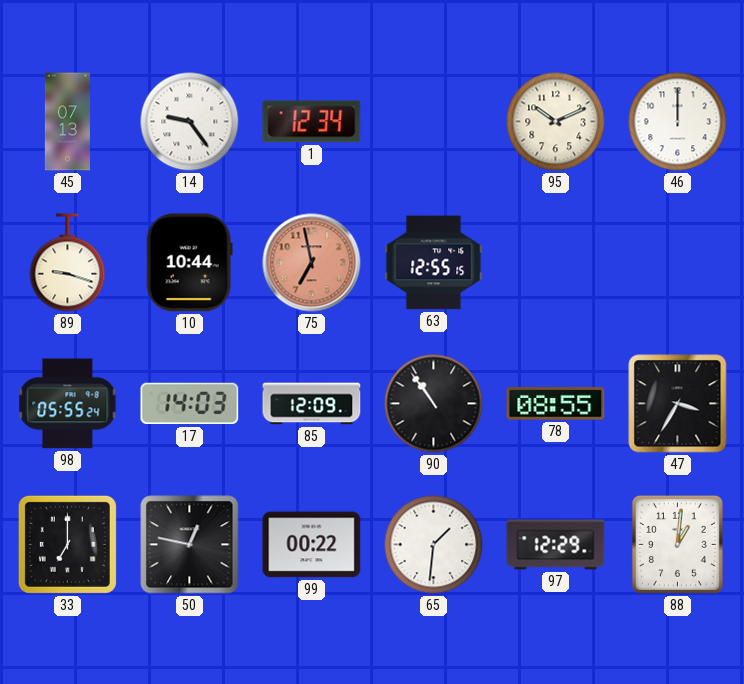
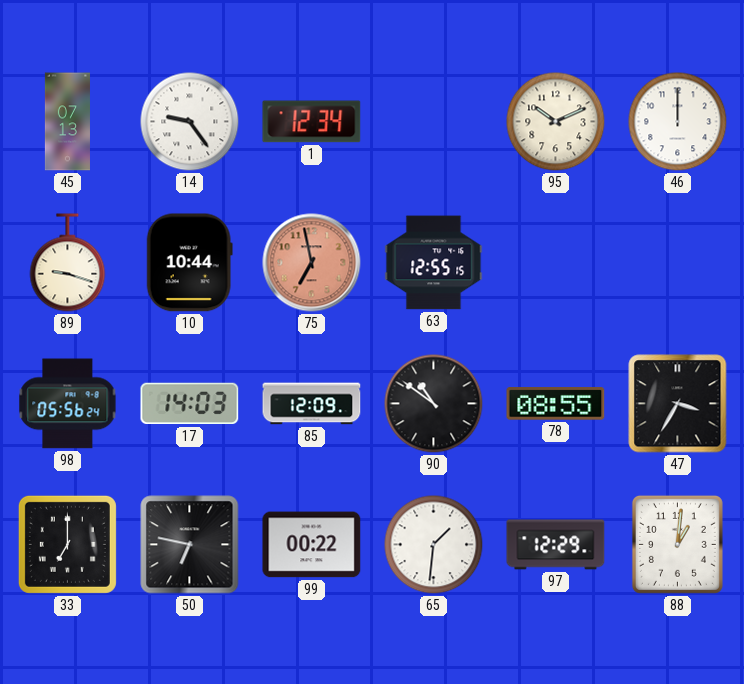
98: 05:55 -> 05:56 (68, 404)
90: 10:54 -> 10:51 (434, 404)
50: 12:47 -> 6:47 (190, 545)
